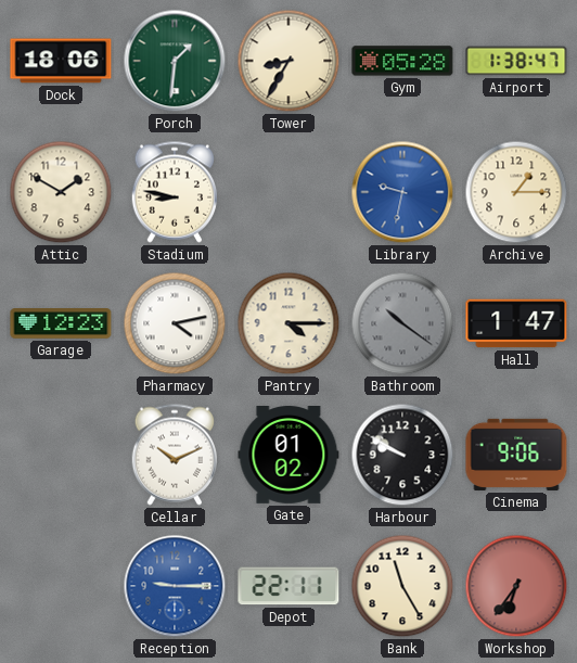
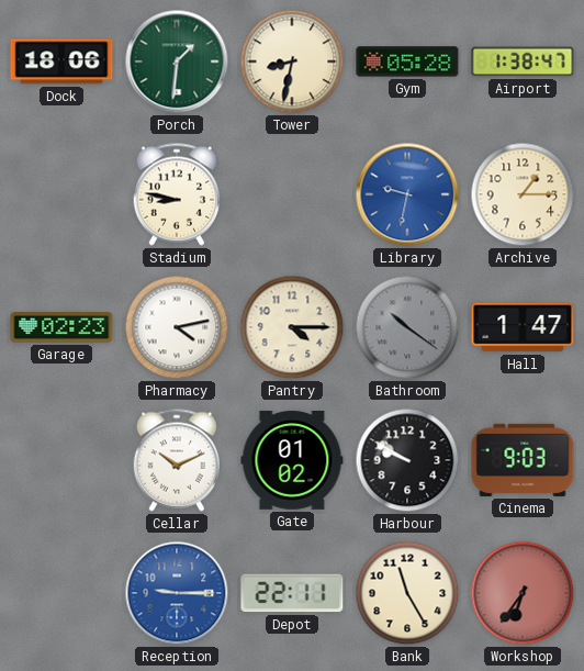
Tower: 8:35 -> 8:32 (292, 61)
Attic: 1:50 -> none (61, 192)
Garage: 12:23 -> 02:23 (61, 328)
Cinema: 9:06 -> 9:03 (523, 460)
